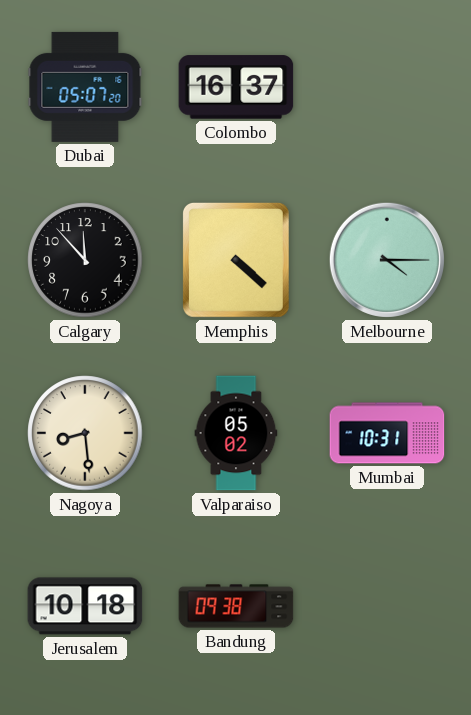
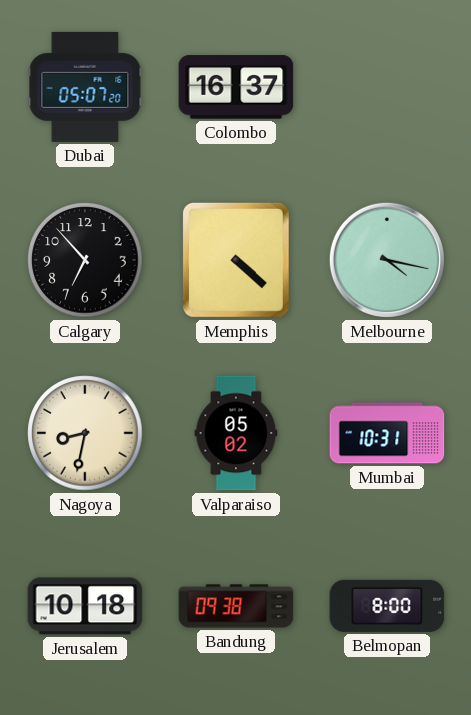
Calgary: 11:53 -> 6:53 (85, 260)
Melbourne: 4:15 -> 4:17 (387, 260)
Nagoya: 8:29 -> 8:32 (85, 433)
Belmopan: none -> 8:00 (387, 606)
